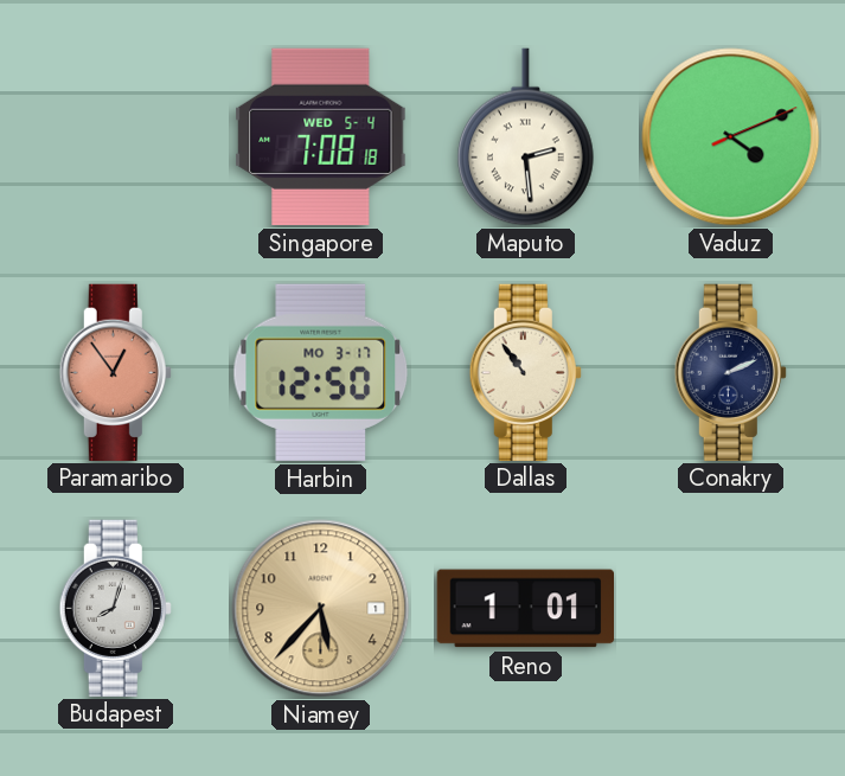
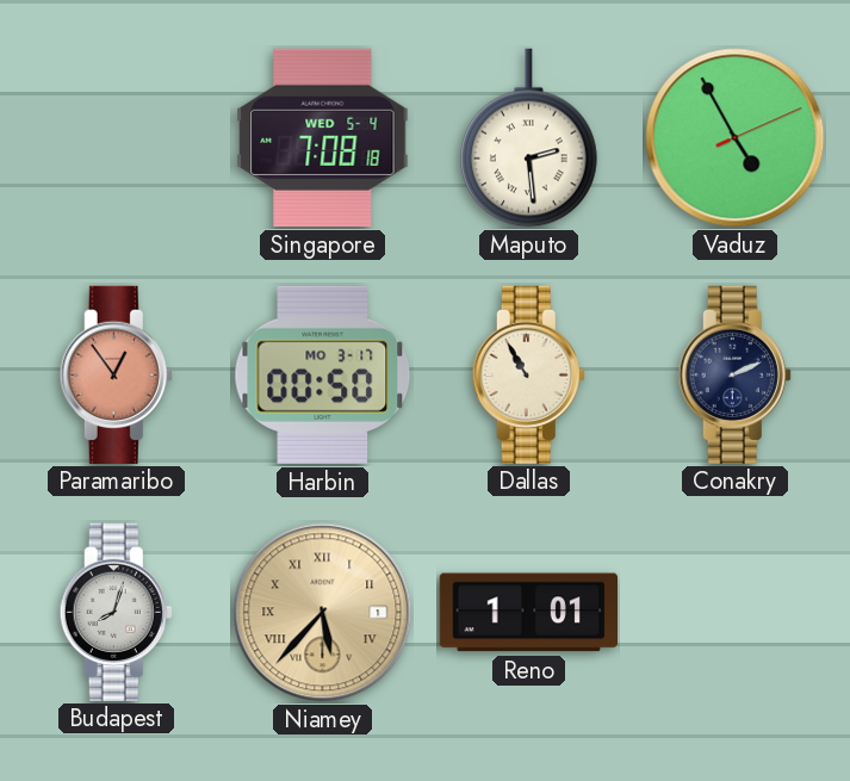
Vaduz: 4:11 -> 4:55 (736, 138)
Harbin: 12:50 -> 00:50 (323, 374)
Dallas: 10:54 -> 10:55 (528, 374)
Niamey numerals: Arabic -> Roman (323, 613)
